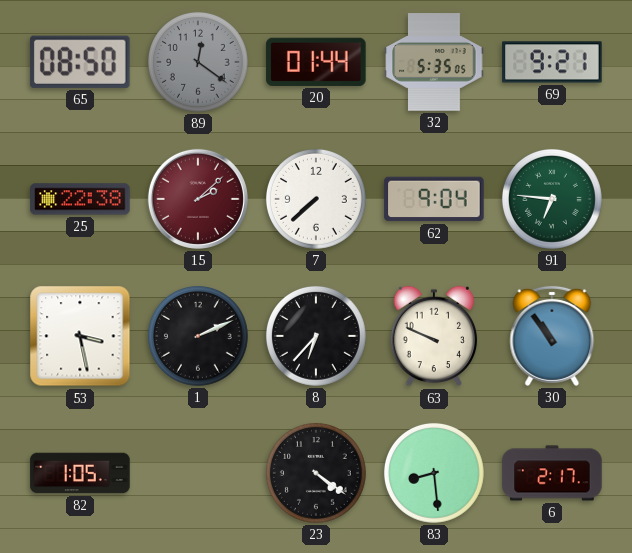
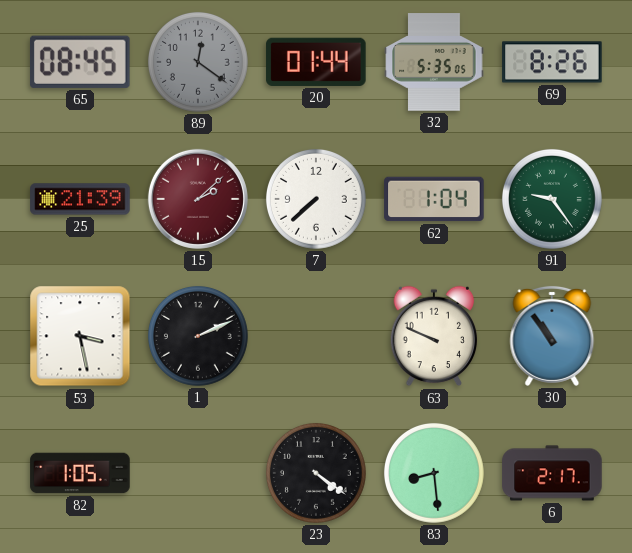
65: 08:50 -> 08:45 (80, 62)
69: 9:21 -> 8:26 (552, 62)
25: 22:38 -> 21:39 (80, 199)
62: 9:04 -> 1:04 (434, 199)
91: 6:46 -> 9:24 (552, 199)
8: 6:37 -> none (316, 336)
